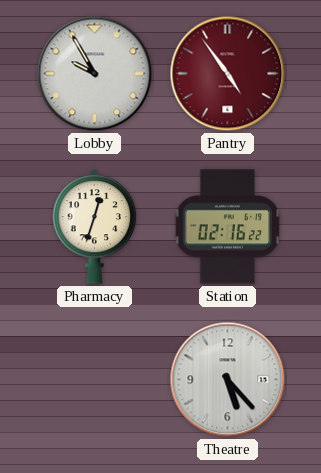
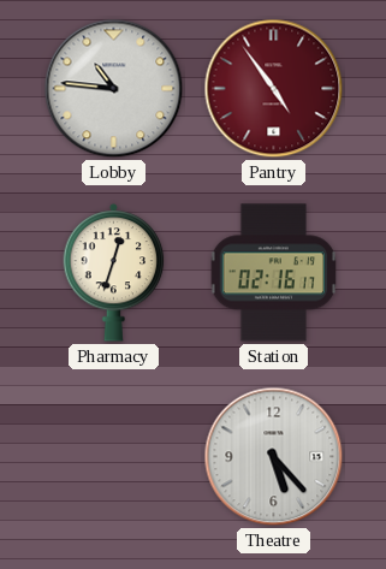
Lobby: 9:55 -> 10:46 (114, 89)
Station: 02:16:22 -> 02:16:17 (274, 273)
